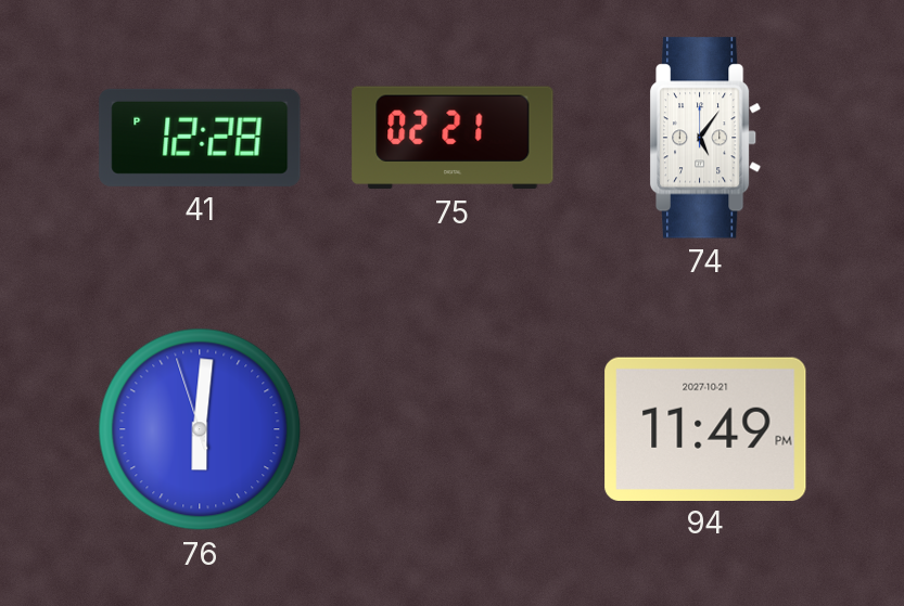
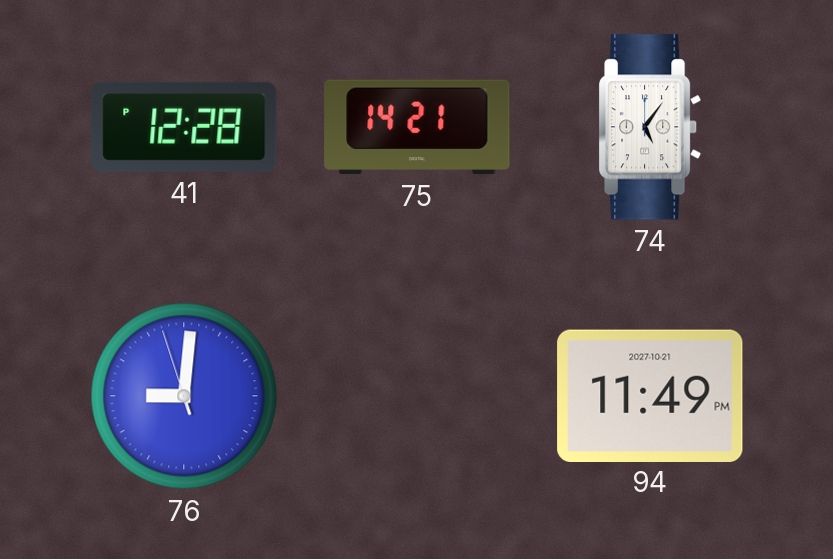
75: 02:21 -> 14:21 (417, 127)
76: 6:00 -> 9:00 (184, 396)
